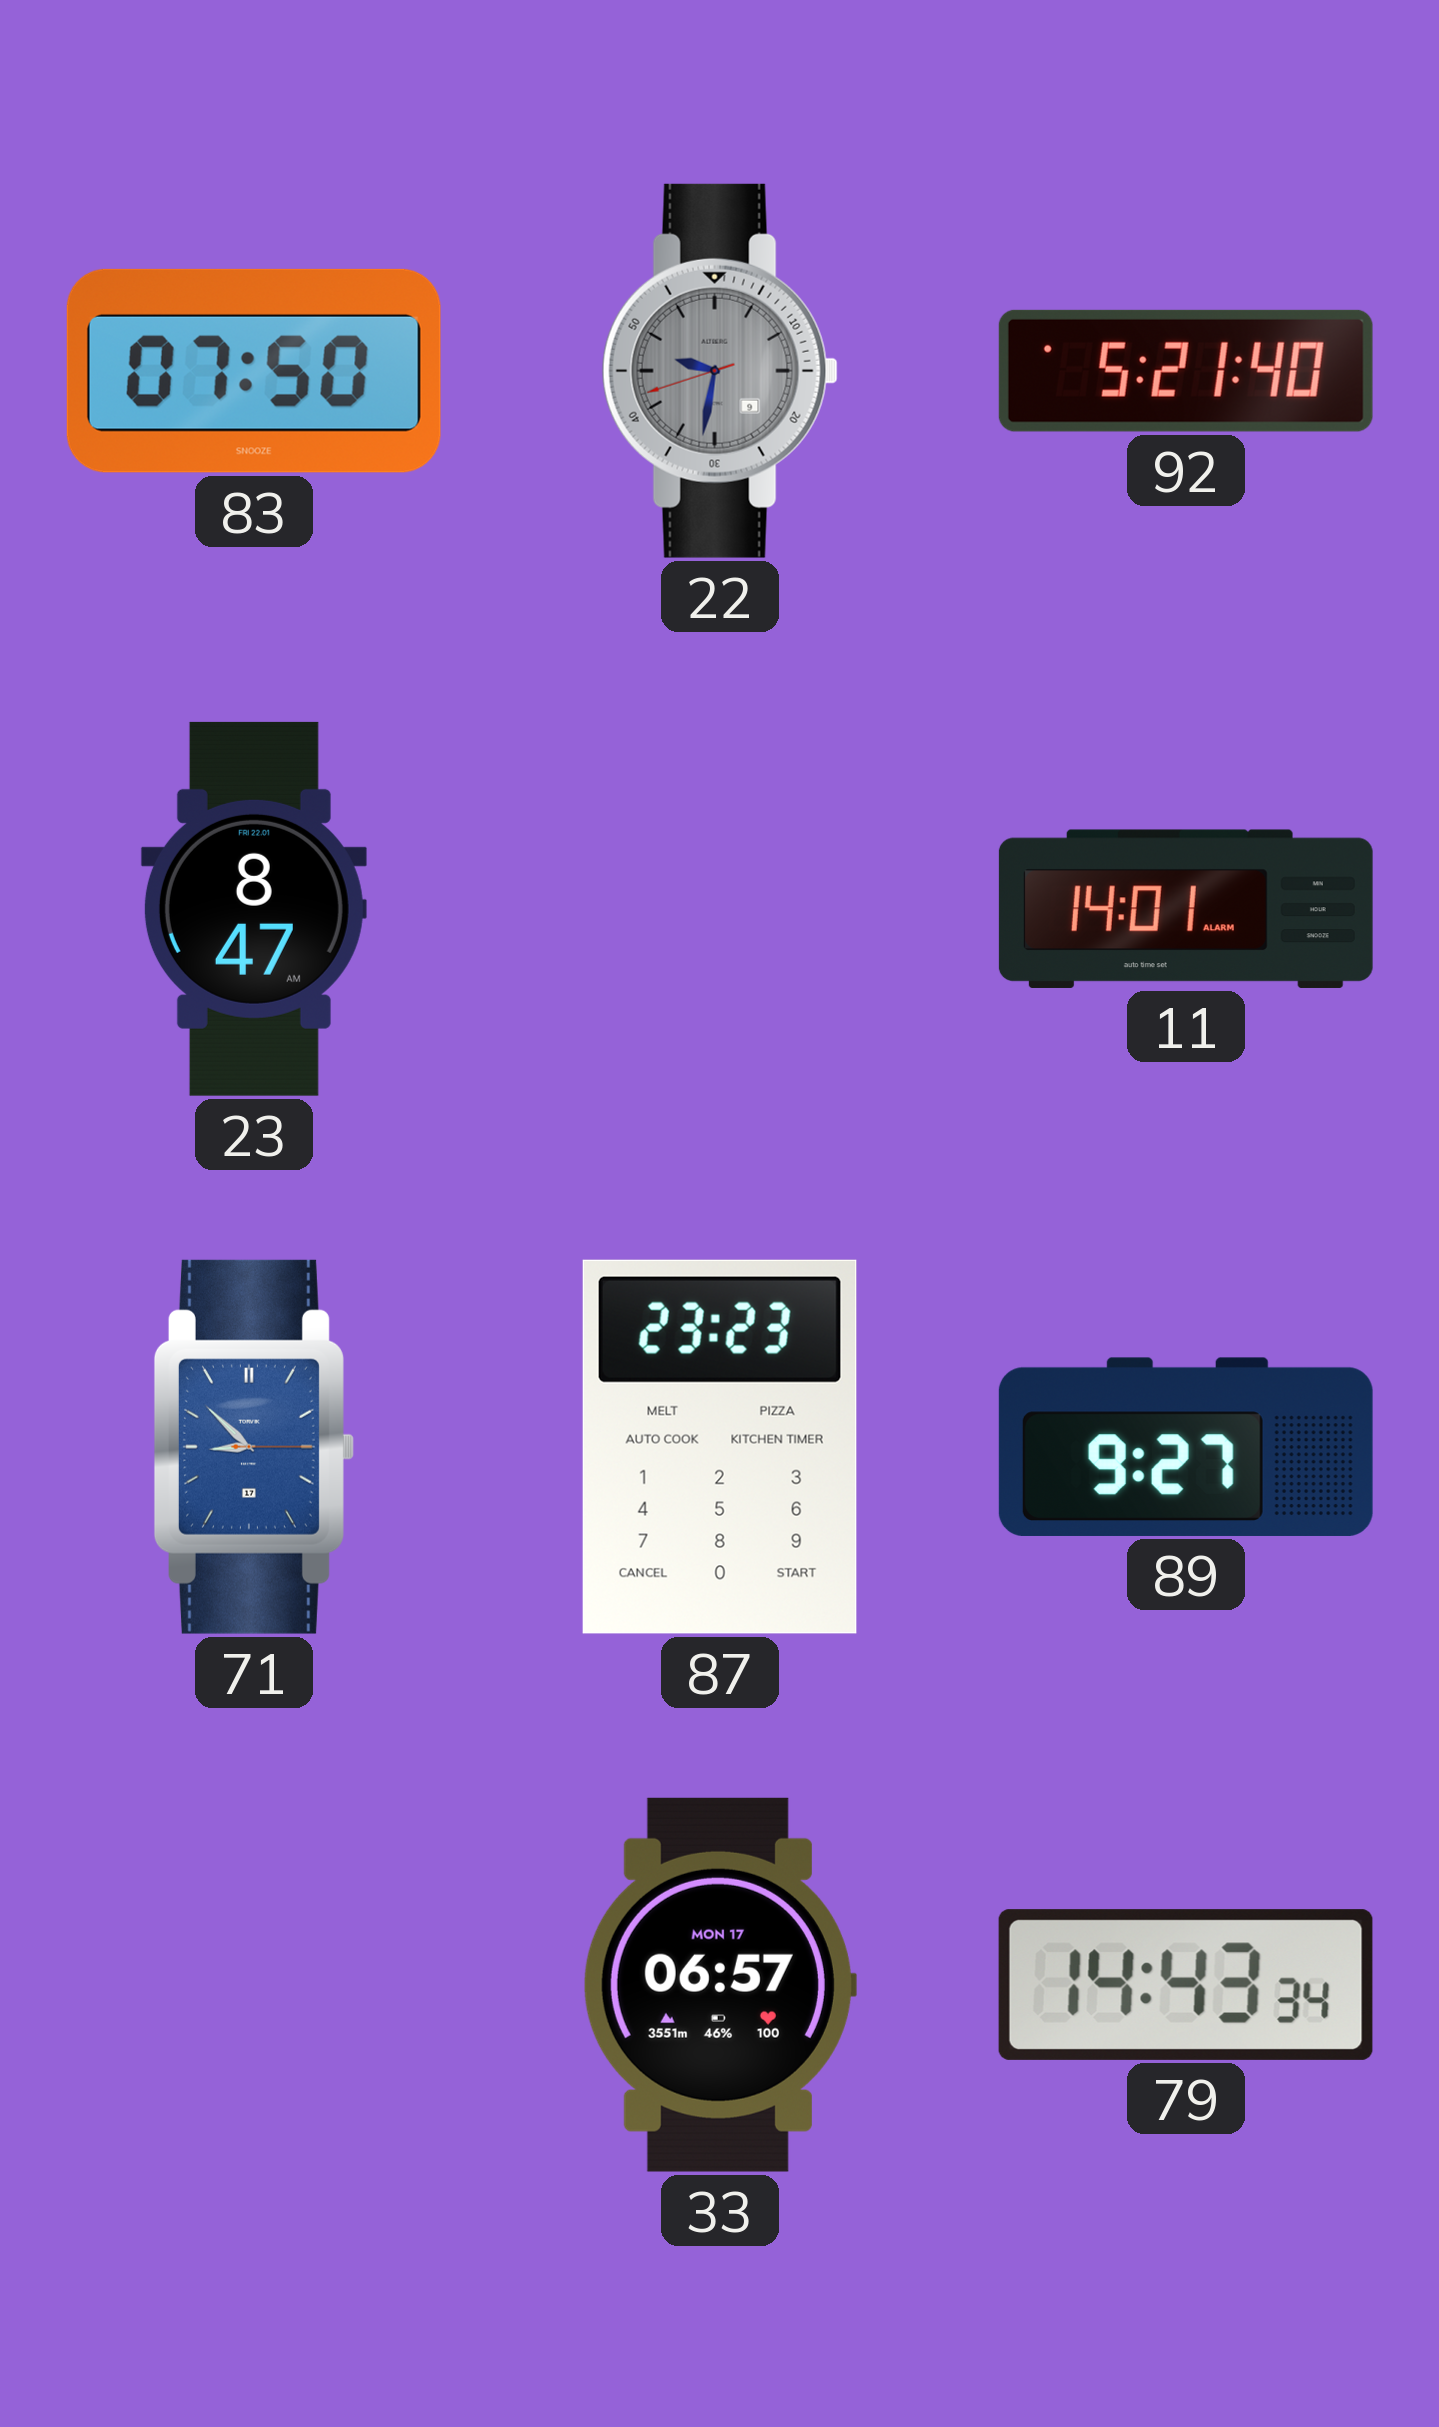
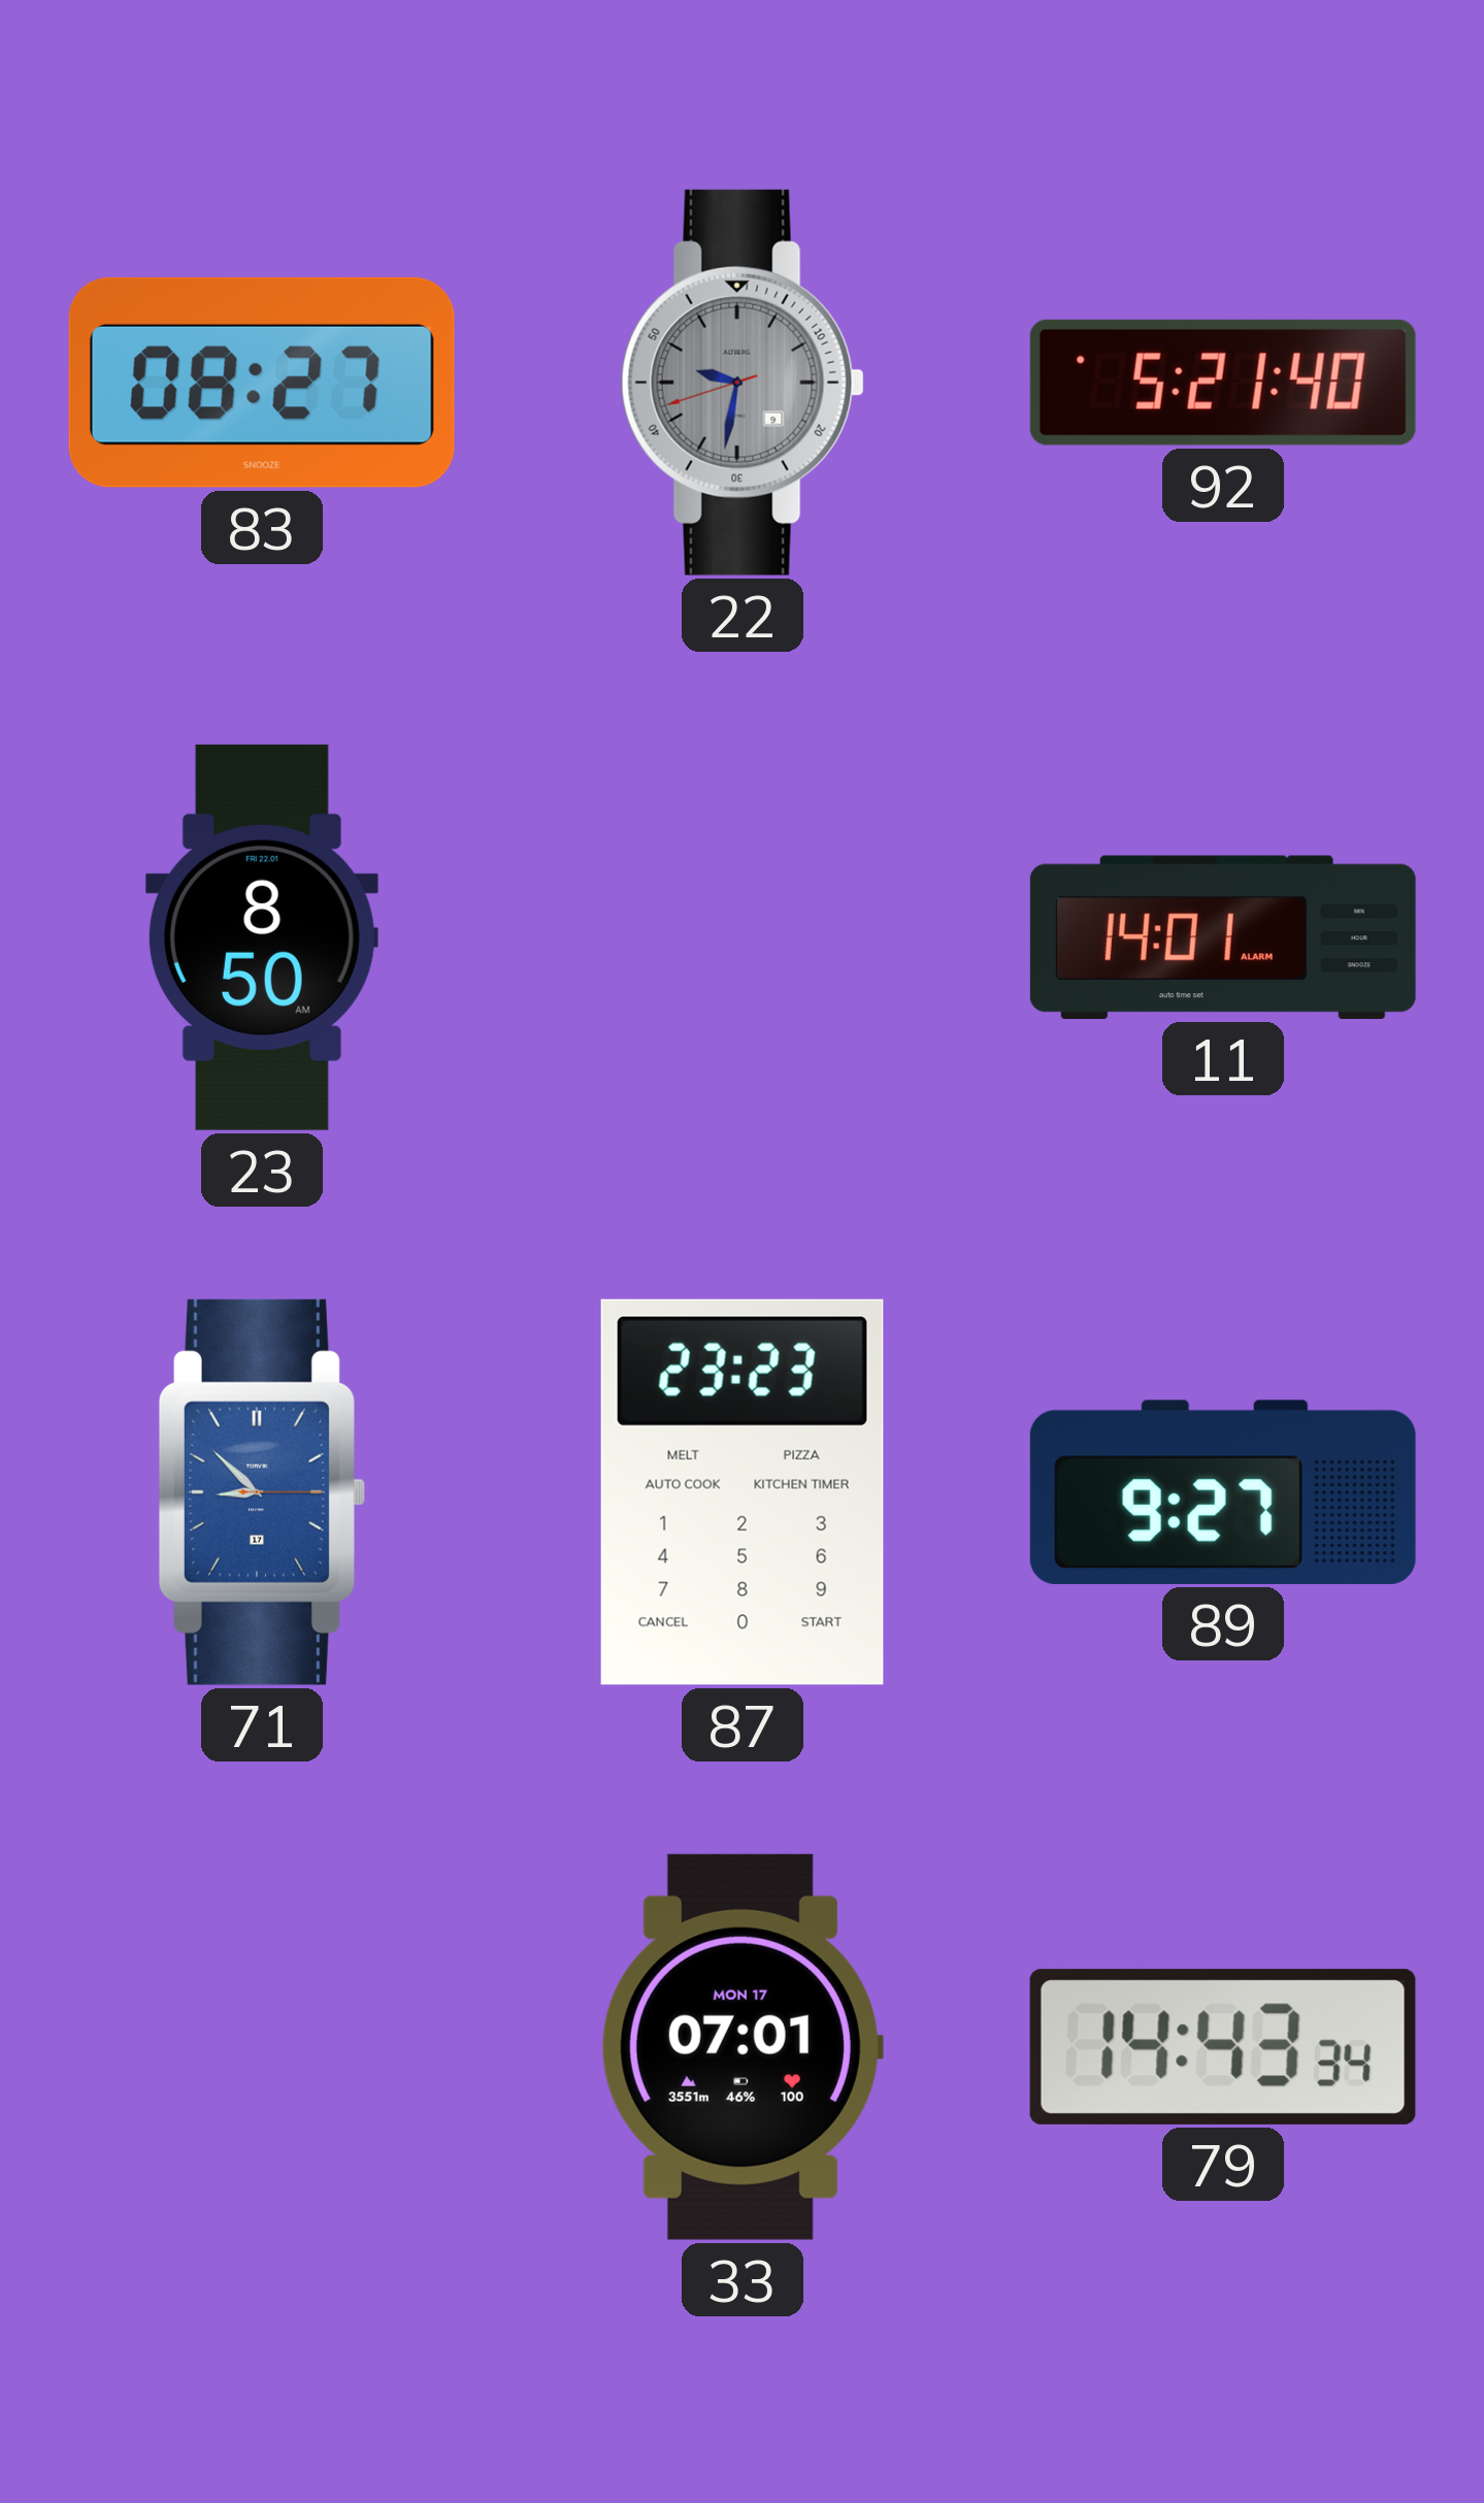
83: 07:50 -> 08:27 (262, 383)
23: 8:47 -> 8:50 (262, 937)
33: 06:57 -> 07:01 (741, 2047)
